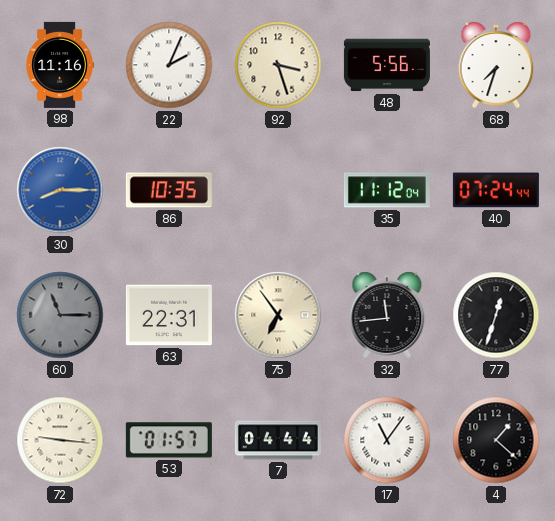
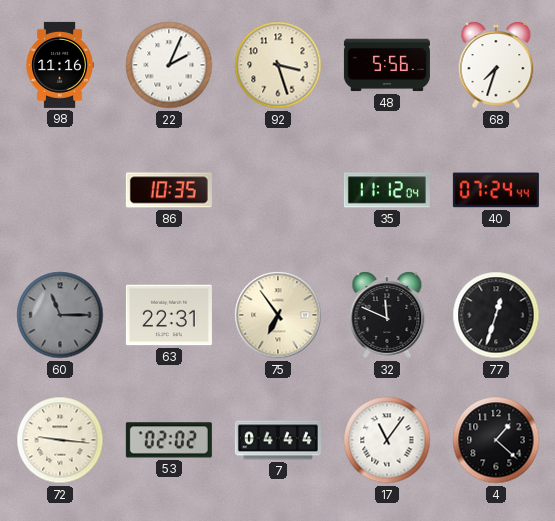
30: 8:15 -> none (60, 190)
32: 11:44 -> 11:49 (387, 315)
53: 01:57 -> 02:02 (169, 440)
